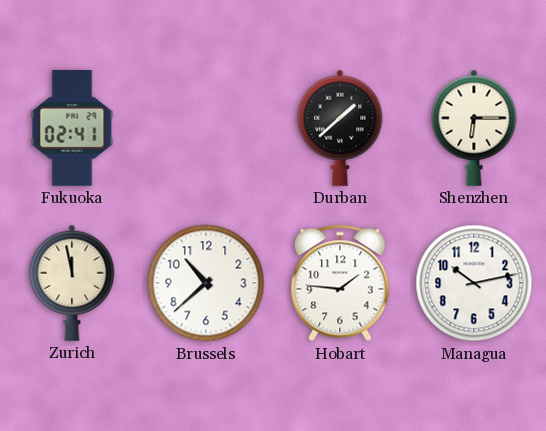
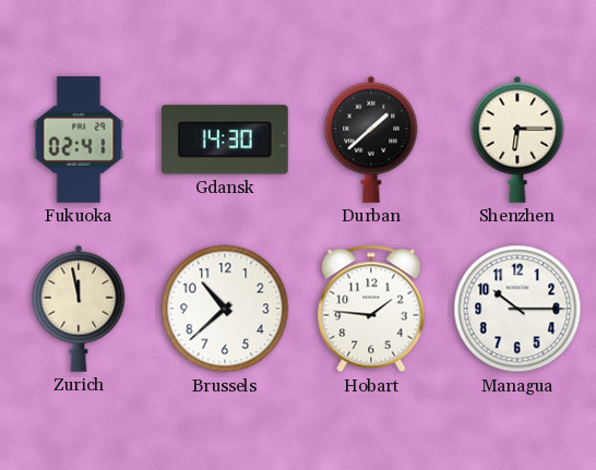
Gdansk: none -> 14:30 (225, 140)
Managua: 10:13 -> 10:15 (517, 309)
